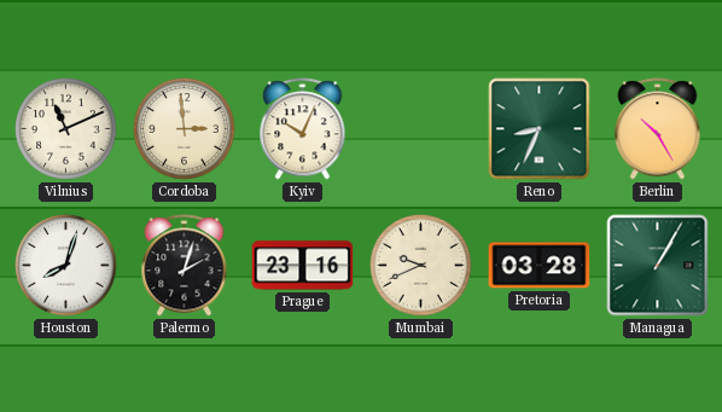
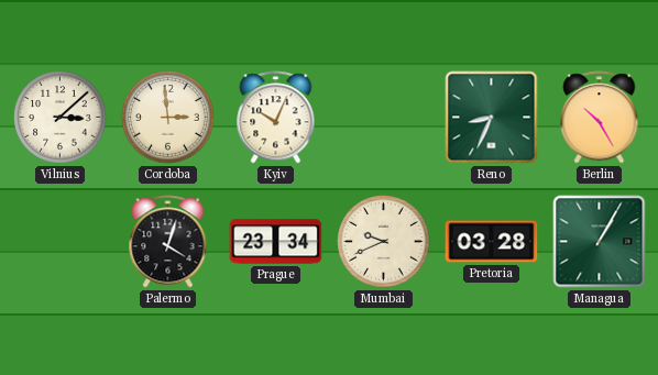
Vilnius: 11:11 -> 3:08 (61, 118)
Houston: 8:03 -> none (66, 266)
Palermo: 2:03 -> 4:03 (168, 242)
Prague: 23:16 -> 23:34 (276, 242)
